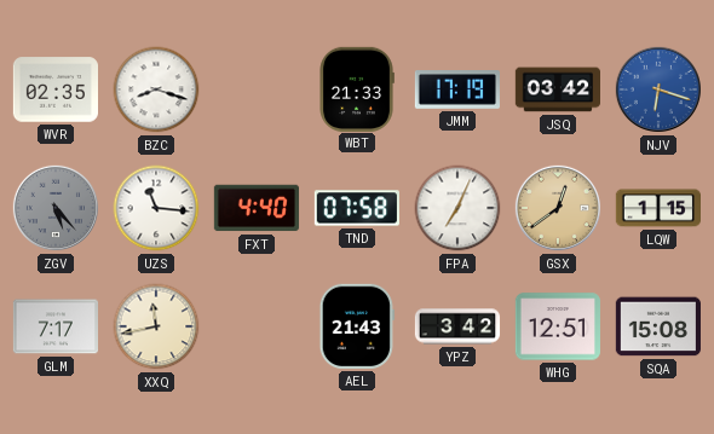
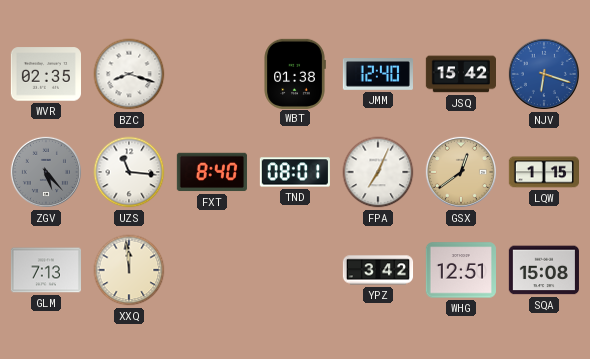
WBT: 21:33 -> 01:38 (295, 73)
JMM: 17:19 -> 12:40 (377, 75)
JSQ: 03:42 -> 15:42 (460, 74)
FXT: 4:40 -> 8:40 (212, 172)
TND: 07:58 -> 08:01 (294, 172)
GLM: 7:17 -> 7:13 (45, 270)
XXQ: 11:43 -> 11:59 (129, 270)
AEL: 21:43 -> none (357, 326)
